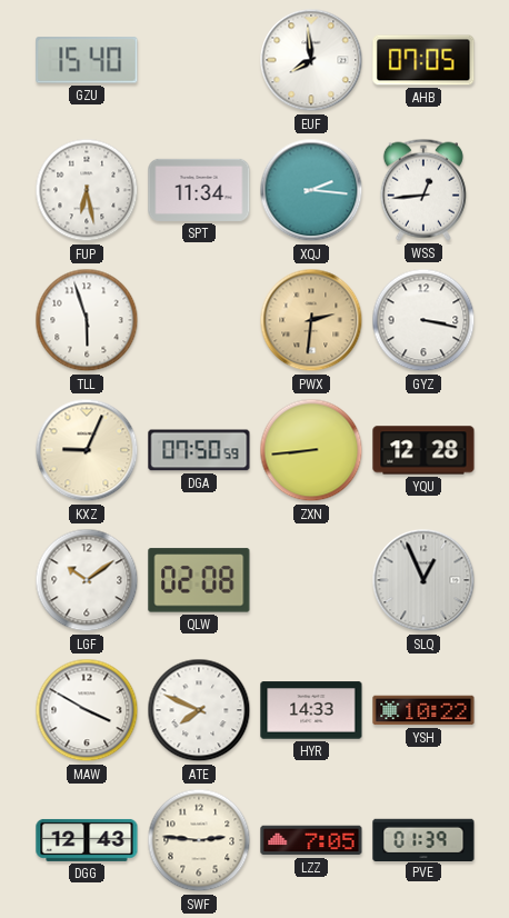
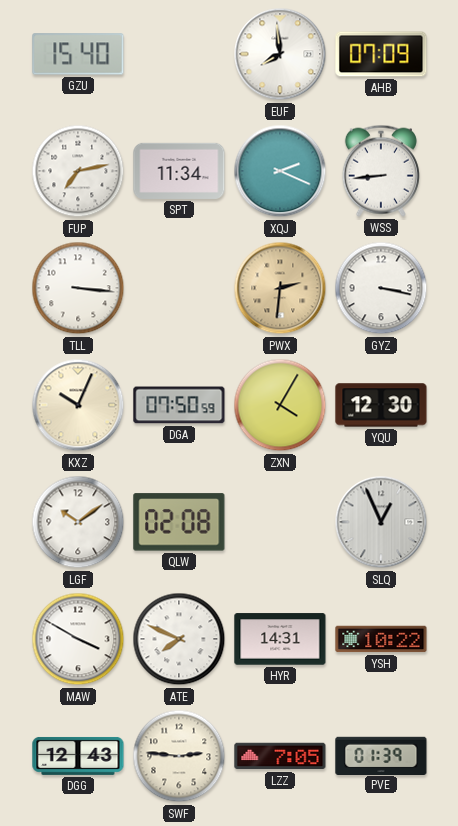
AHB: 07:05 -> 07:09 (381, 54)
FUP: 6:28 -> 7:13 (78, 171)
XQJ: 2:16 -> 2:19 (280, 171)
WSS: 12:44 -> 8:44 (381, 171)
TLL: 5:57 -> 3:16 (78, 288)
KXZ: 9:04 -> 10:04 (78, 405)
ZXN: 8:44 -> 4:05 (280, 405)
YQU: 12:28 -> 12:30 (381, 405)
HYR: 14:33 -> 14:31 (280, 639)
